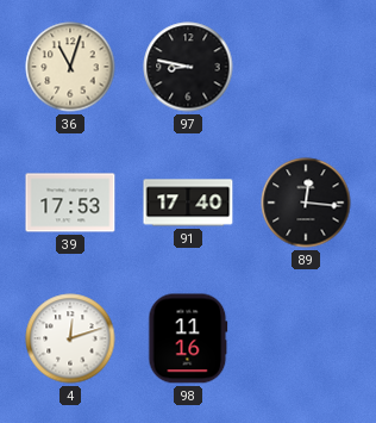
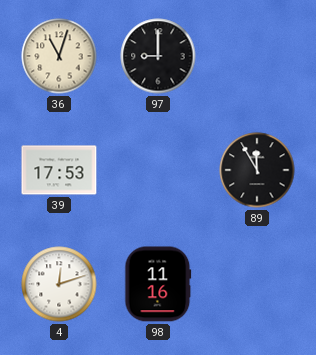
97: 8:47 -> 9:00 (158, 56)
91: 17:40 -> none (188, 203)
89: 12:16 -> 11:55 (257, 170)
